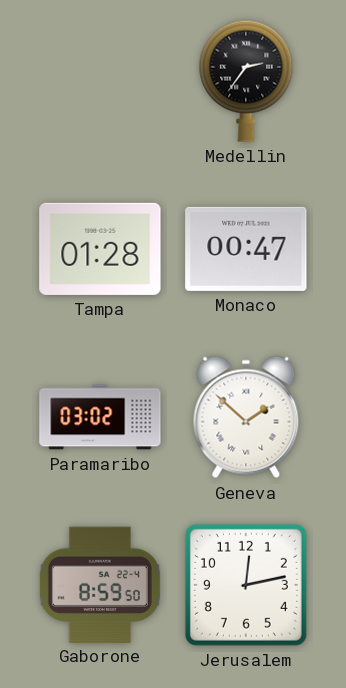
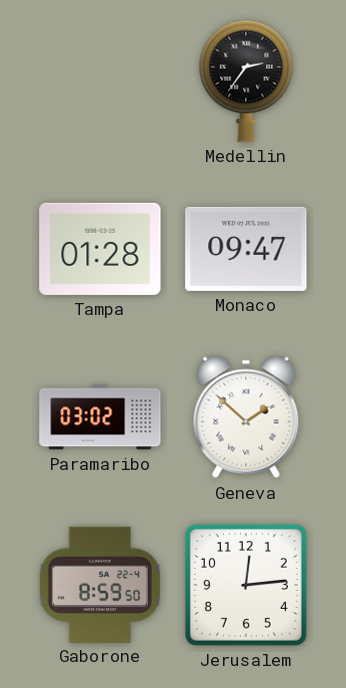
Monaco: 00:47 -> 09:47 (246, 249)
Jerusalem: 12:13 -> 12:14 (246, 585)
